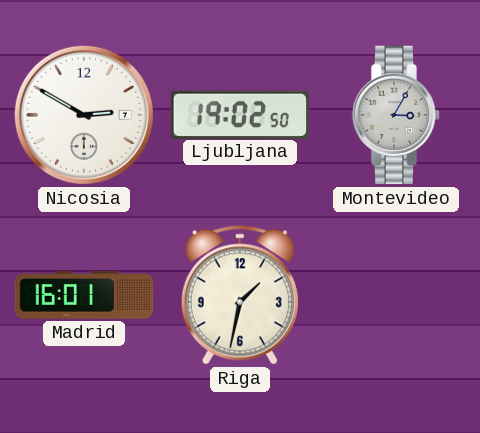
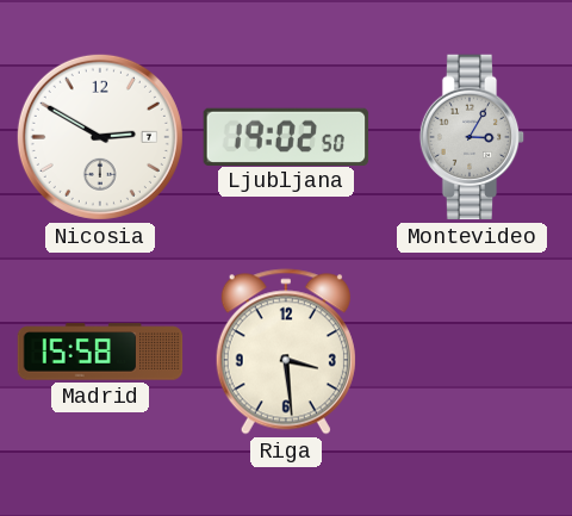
Madrid: 16:01 -> 15:58 (100, 352)
Riga: 1:32 -> 3:29 (286, 352)
